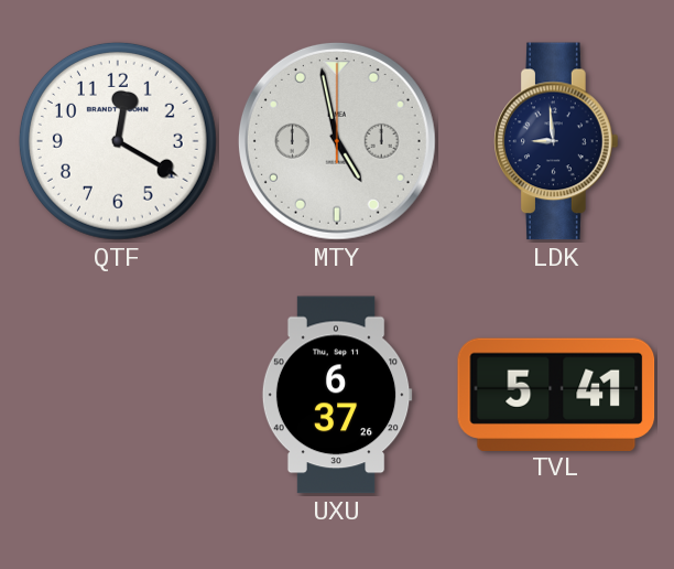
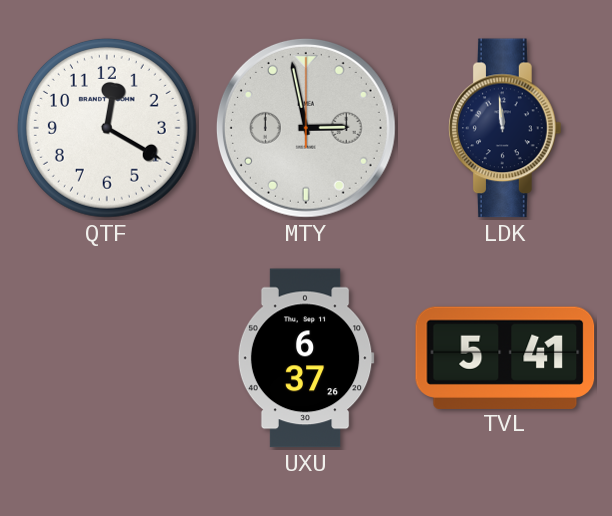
MTY: 4:58 -> 2:58 (306, 128)
LDK: 8:59 -> 11:59 (506, 128)
